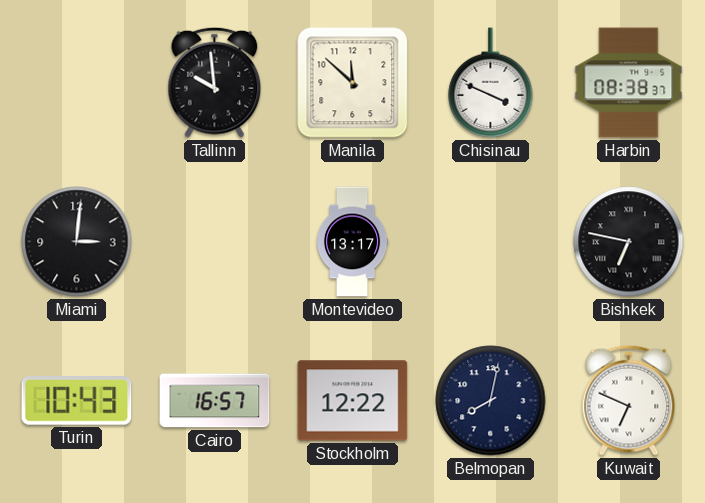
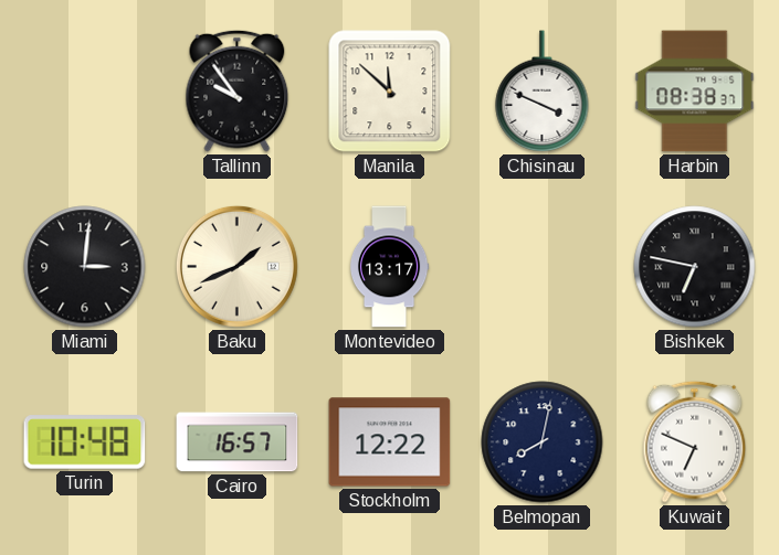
Tallinn: 9:59 -> 9:54 (238, 90)
Baku: none -> 1:41 (236, 266)
Turin: 10:43 -> 10:48 (85, 442)
